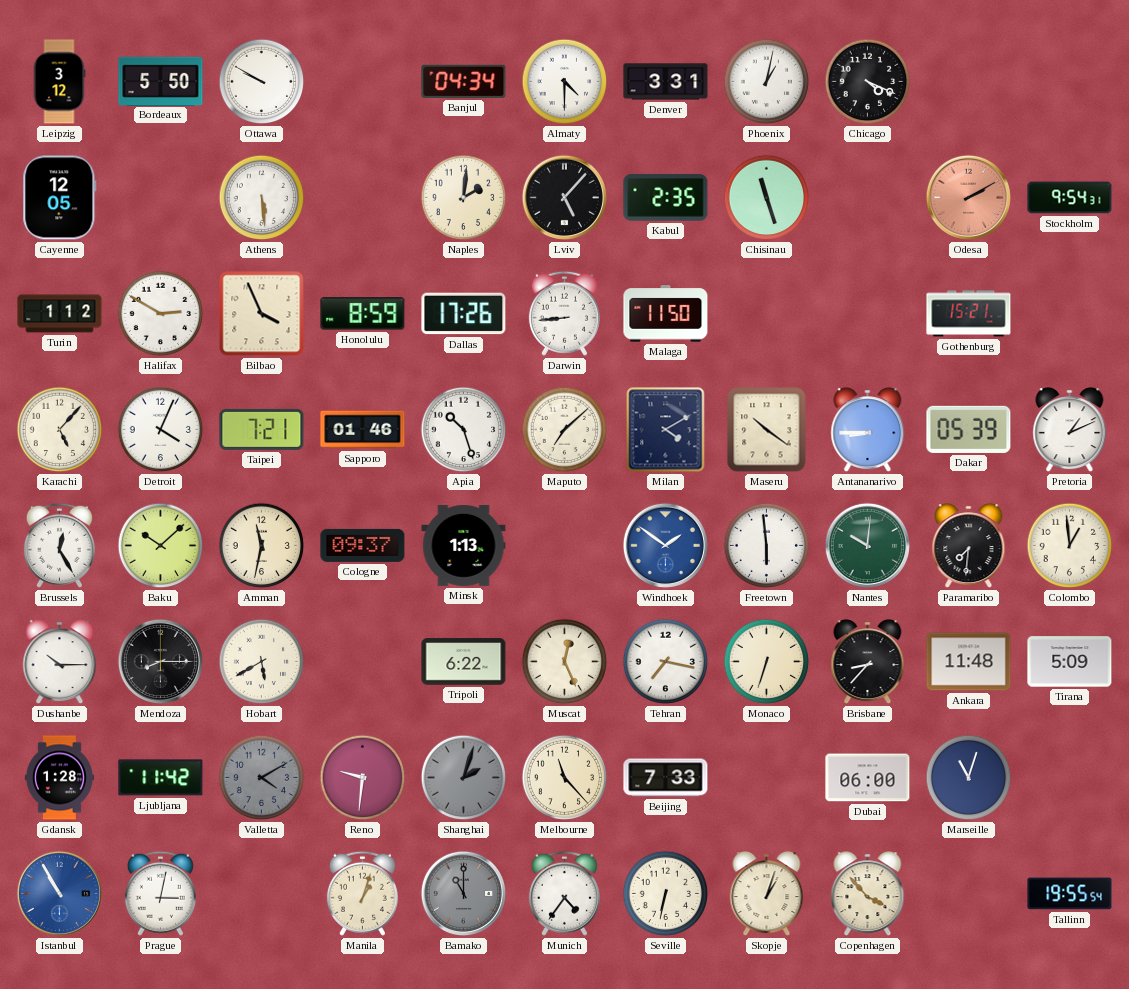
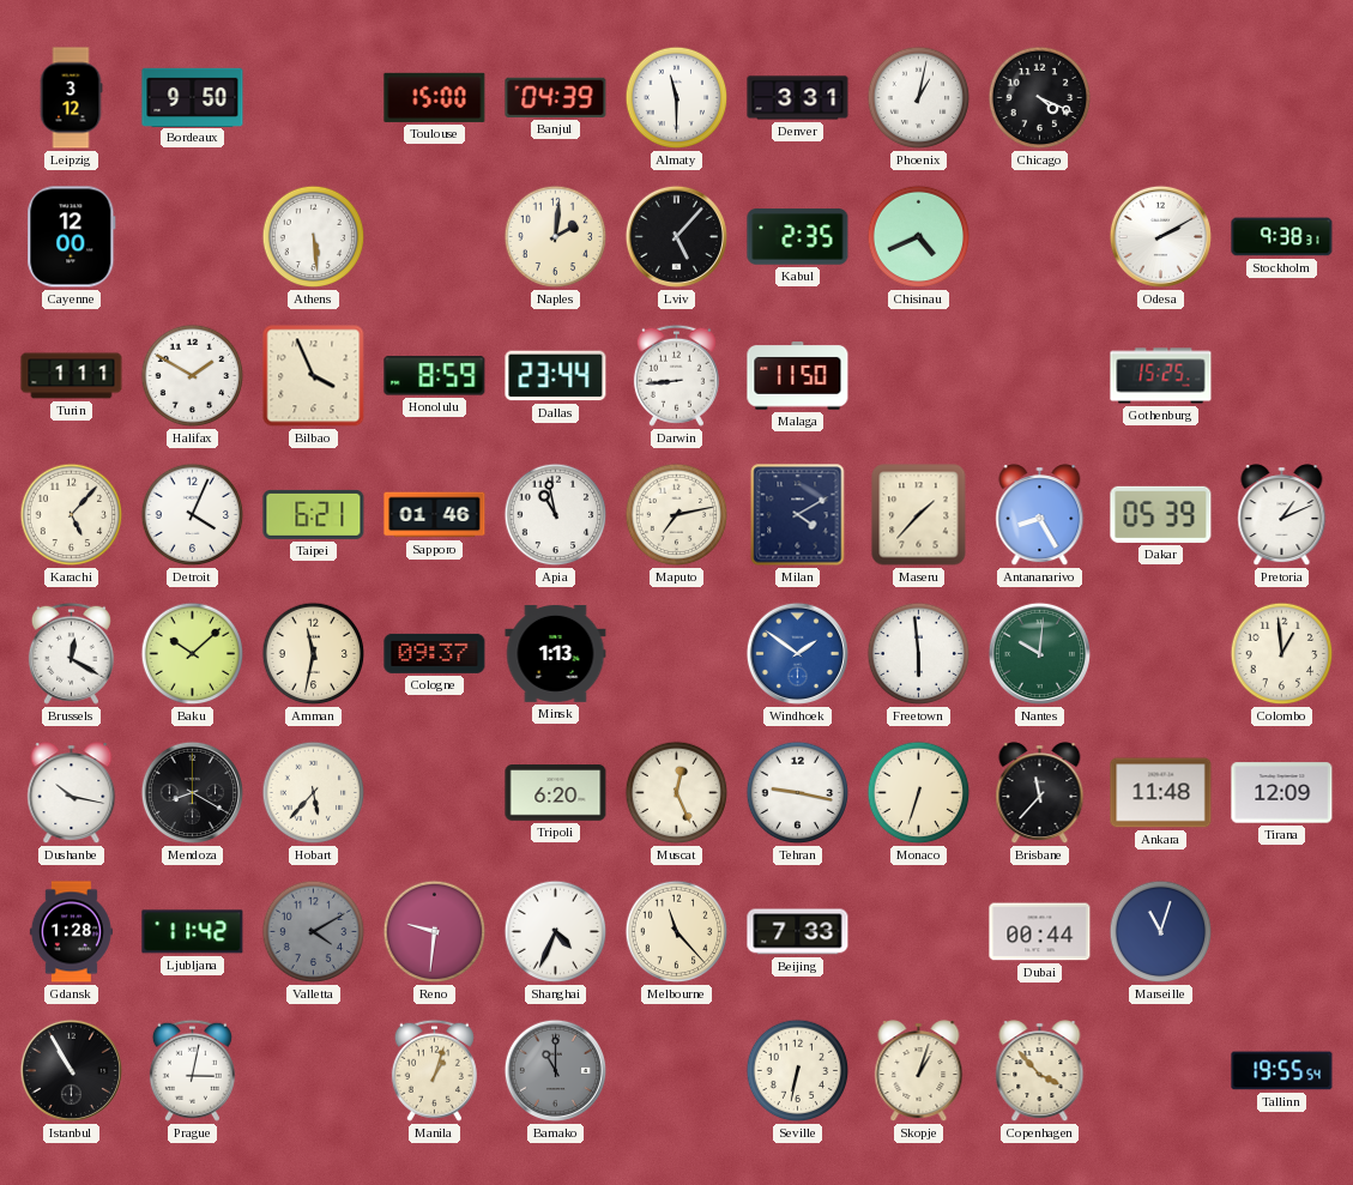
Bordeaux: 5:50 -> 9:50 (193, 97)
Ottawa: 9:50 -> none (262, 82)
Toulouse: none -> 15:00 (435, 97)
Banjul: 04:34 -> 04:39 (556, 97)
Almaty: 4:30 -> 11:30 (677, 98)
Cayenne: 12:05 -> 12:00 (72, 237)
Chisinau: 11:27 -> 4:41 (919, 237)
Odesa dial: salmon -> white (1160, 236)
Stockholm: 9:54 -> 9:38 (1282, 237)
Turin: 1:12 -> 1:11 (72, 376)
Halifax: 2:50 -> 1:50 (193, 376)
Dallas: 17:26 -> 23:44 (556, 376)
Gothenburg: 15:21 -> 15:25 (1161, 376)
Taipei: 7:21 -> 6:21 (314, 514)
Apia: 10:27 -> 10:58 (556, 515)
Maputo: 7:08 -> 7:13 (677, 515)
Maseru: 10:21 -> 1:37 (919, 515)
Antananarivo: 8:45 -> 8:25 (1040, 515)
Brussels: 12:25 -> 12:20 (71, 653)
Paramaribo: 7:31 -> none (969, 546)
Dushanbe: 10:15 -> 10:17 (72, 793)
Mendoza: 8:15 -> 8:20 (192, 792)
Hobart: 5:40 -> 5:37 (314, 793)
Tripoli: 6:22 -> 6:20 (556, 793)
Tehran: 7:17 -> 9:17 (798, 793)
Brisbane: 8:37 -> 11:37 (1040, 793)
Tirana: 5:09 -> 12:09 (1282, 793)
Shanghai: 2:03 -> 4:34 (556, 932)
Shanghai dial: grey -> white (556, 932)
Dubai: 06:00 -> 00:44 (1040, 932)
Istanbul dial: blue -> black (71, 1070)
Munich: 4:36 -> none (564, 893)
